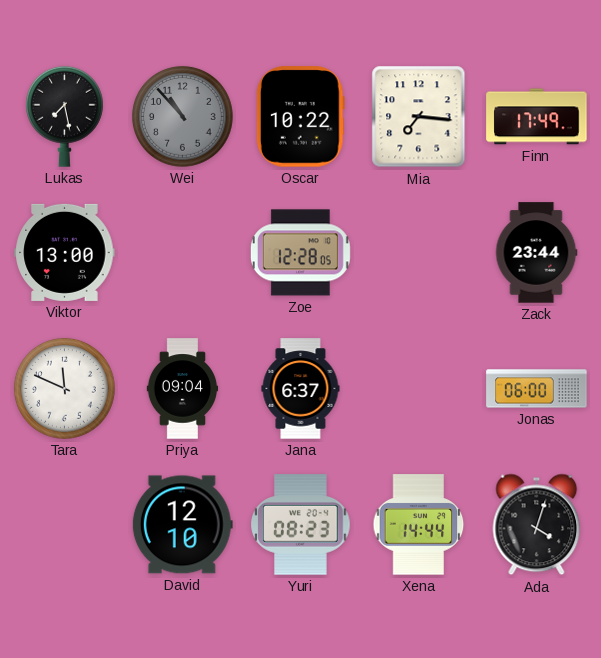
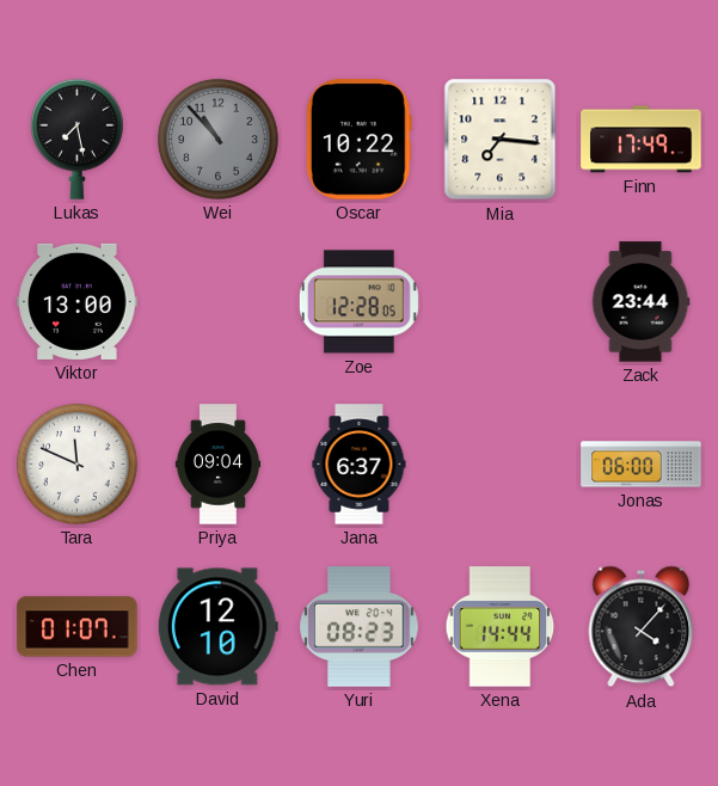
Chen: none -> 01:07 (78, 627)
Ada: 4:03 -> 4:07 (642, 627)
